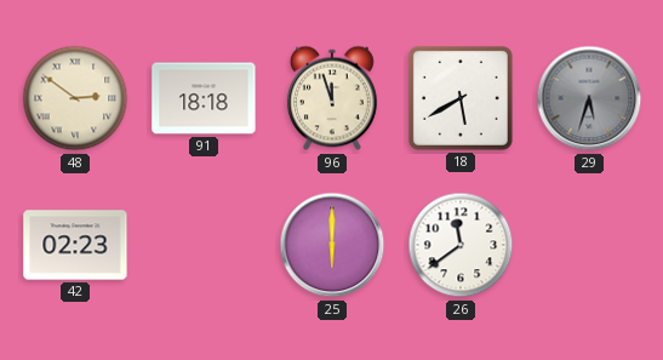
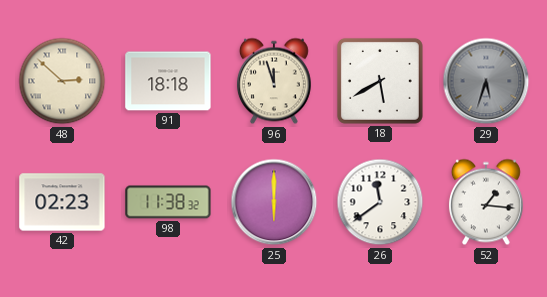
48: 2:51 -> 2:52 (62, 81)
98: none -> 11:38 (168, 202)
52: none -> 1:16 (486, 202)
